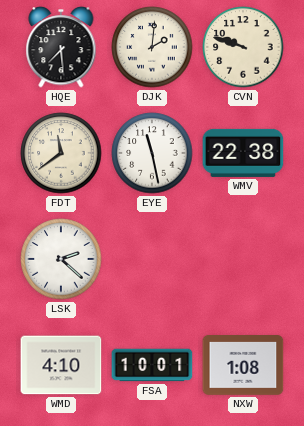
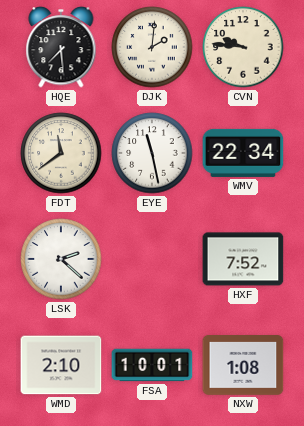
CVN: 9:48 -> 9:46 (243, 47)
WMV: 22:38 -> 22:34 (243, 153)
HXF: none -> 7:52 (243, 259)
WMD: 4:10 -> 2:10 (61, 365)
